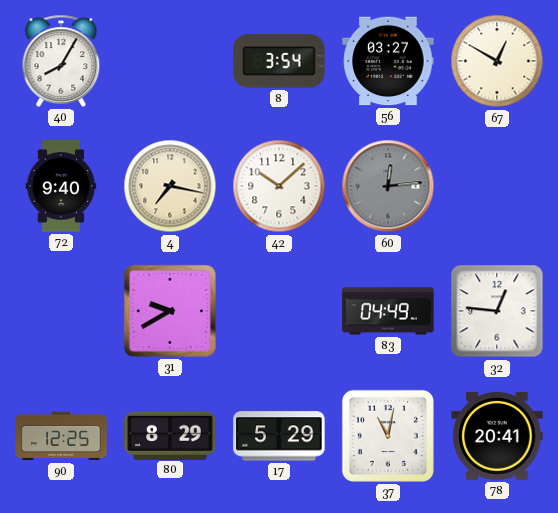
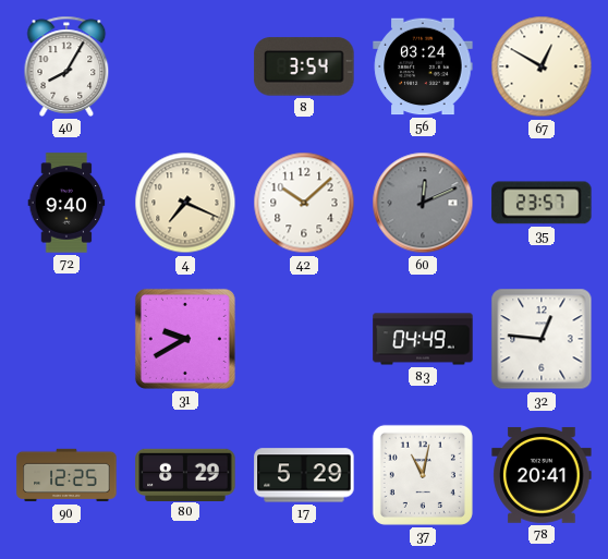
56: 03:27 -> 03:24 (423, 66)
4: 7:17 -> 7:19 (185, 203)
60: 12:14 -> 12:11 (423, 203)
35: none -> 23:57 (542, 203)
